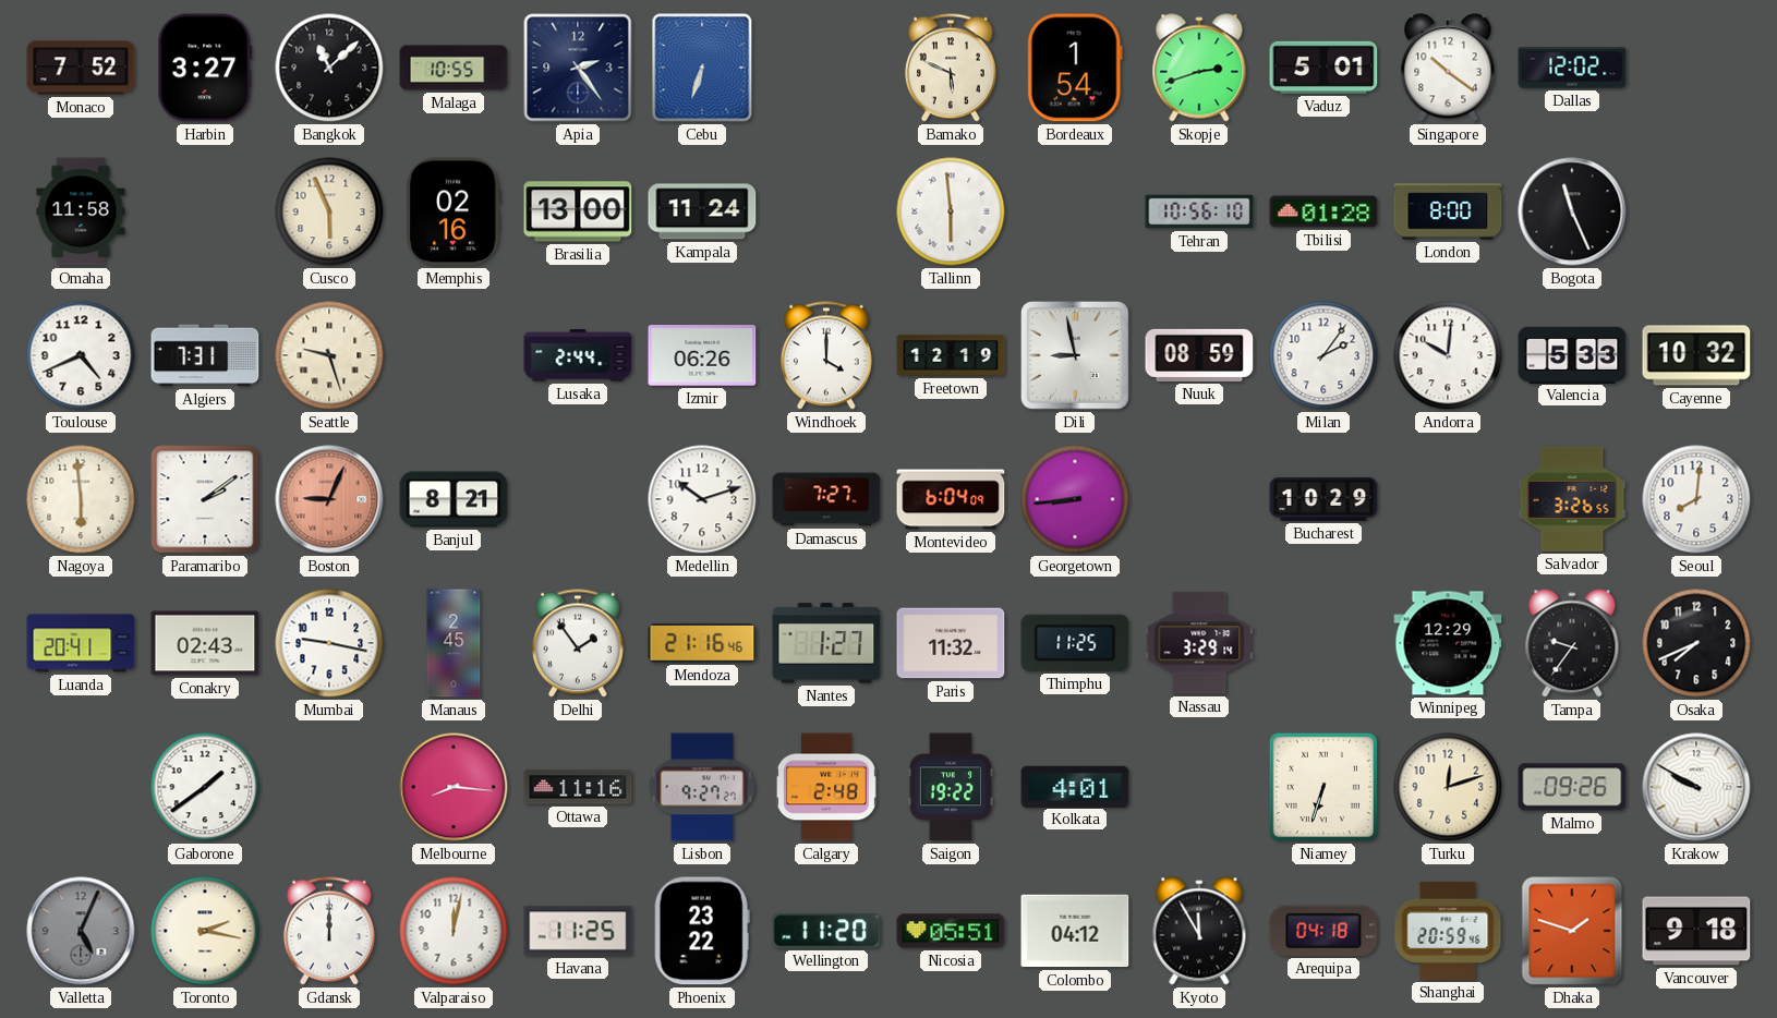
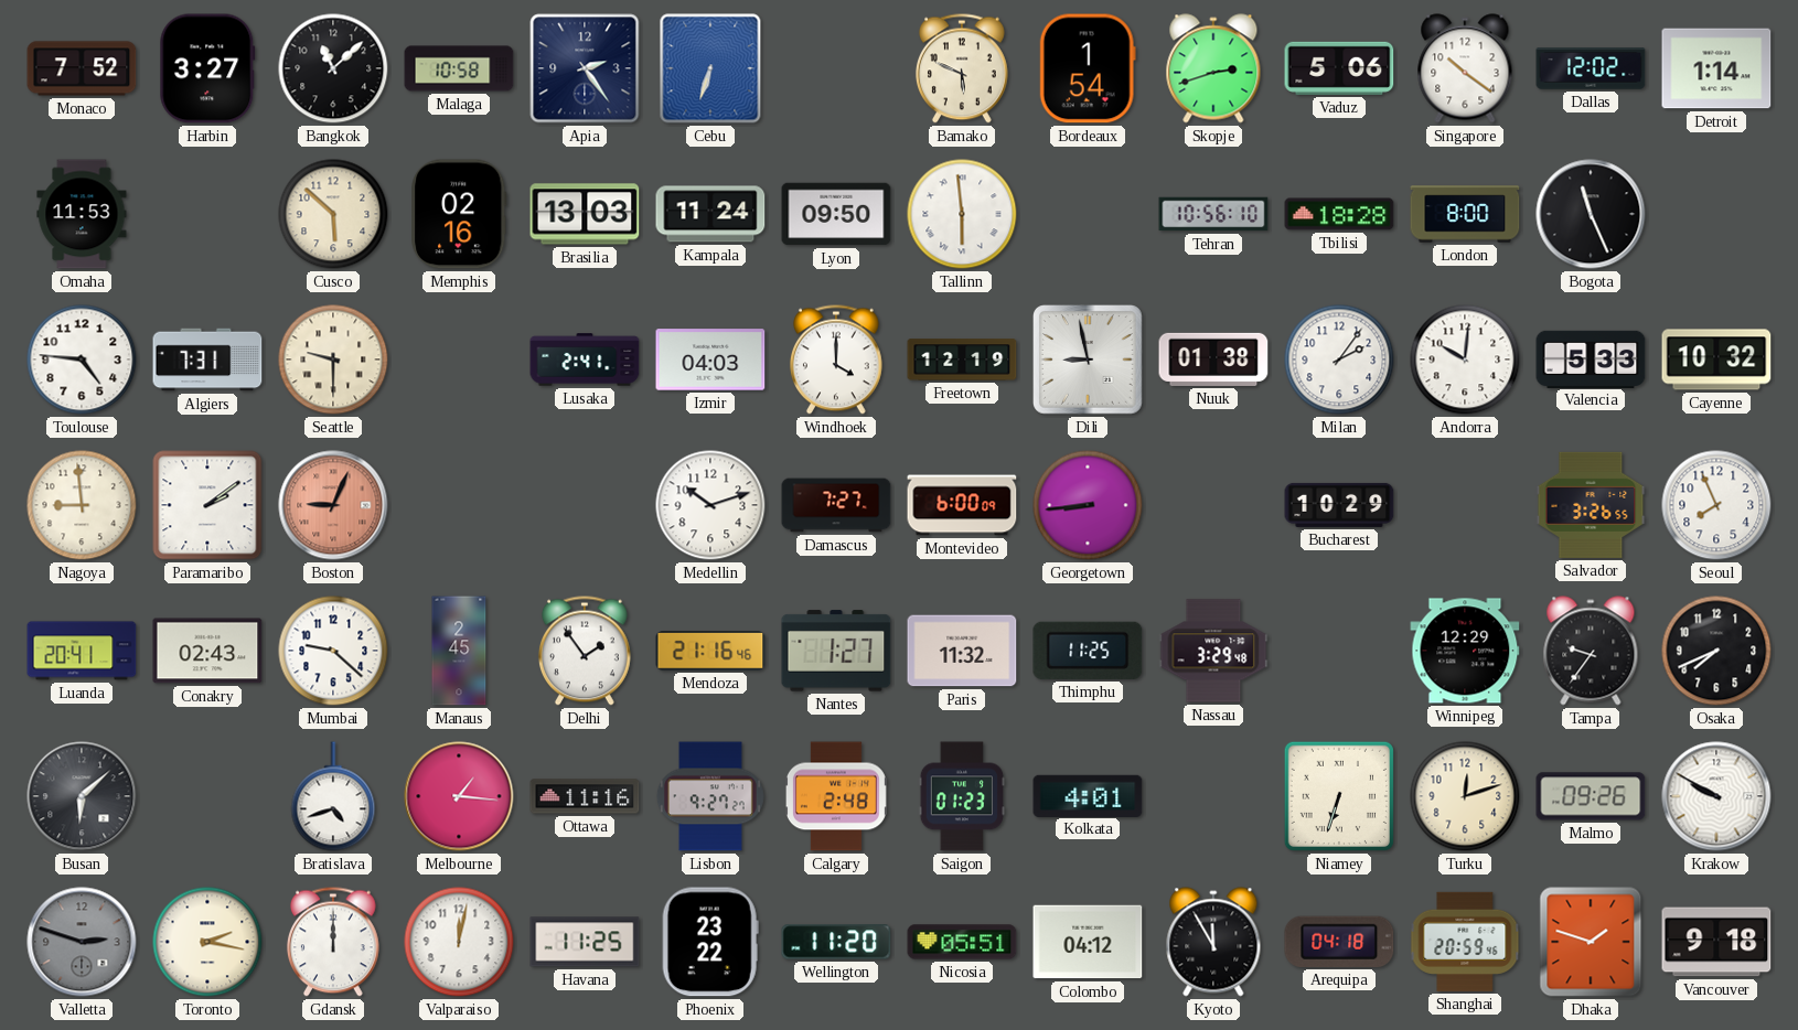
Malaga: 10:55 -> 10:58 (459, 68)
Vaduz: 5:01 -> 5:06 (1339, 68)
Detroit: none -> 1:14 (1716, 68)
Omaha: 11:58 -> 11:53 (82, 214)
Cusco: 5:56 -> 5:52 (333, 214)
Brasilia: 13:00 -> 13:03 (585, 214)
Lyon: none -> 09:50 (836, 214)
Tbilisi: 01:28 -> 18:28 (1339, 214)
Toulouse: 4:41 -> 4:46 (82, 360)
Seattle: 9:27 -> 9:30 (333, 360)
Lusaka: 2:44 -> 2:41 (585, 360)
Izmir: 06:26 -> 04:03 (710, 360)
Nuuk: 08:59 -> 01:38 (1213, 360)
Nagoya: 5:59 -> 8:59 (82, 505)
Banjul: 8:21 -> none (454, 499)
Montevideo: 6:04 -> 6:00 (962, 505)
Seoul: 8:01 -> 7:56 (1716, 505)
Mumbai: 9:17 -> 9:22 (333, 651)
Nassau: 3:29:14 -> 3:29:48 (1213, 651)
Busan: none -> 6:08 (82, 796)
Gaborone: 1:39 -> none (205, 787)
Bratislava: none -> 4:42 (333, 796)
Melbourne: 8:16 -> 1:16 (459, 796)
Saigon: 19:22 -> 01:23 (961, 796)
Valletta: 5:04 -> 2:48 (82, 942)
